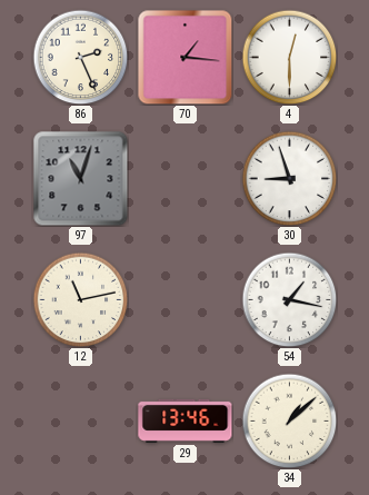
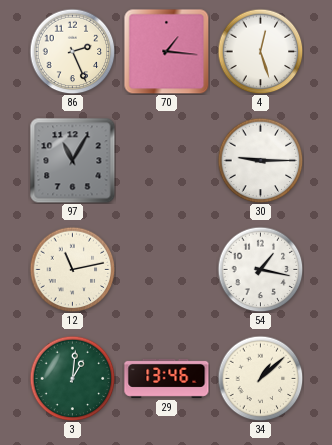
4: 12:30 -> 12:27 (260, 51)
97: 11:03 -> 11:05 (73, 161)
30: 8:57 -> 9:15 (260, 160)
3: none -> 1:01 (72, 378)
